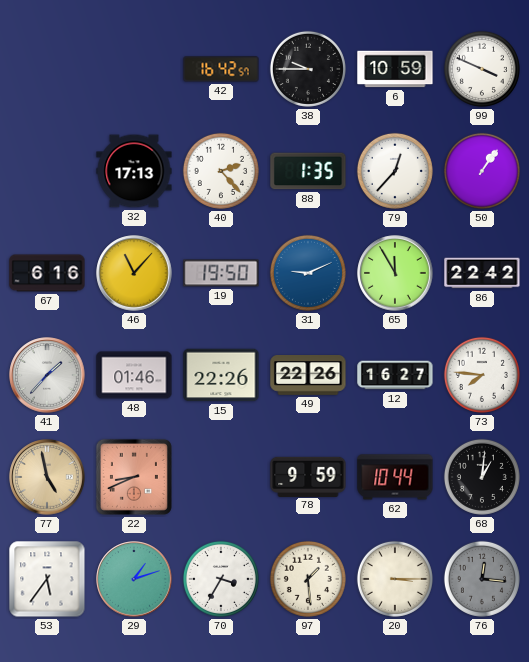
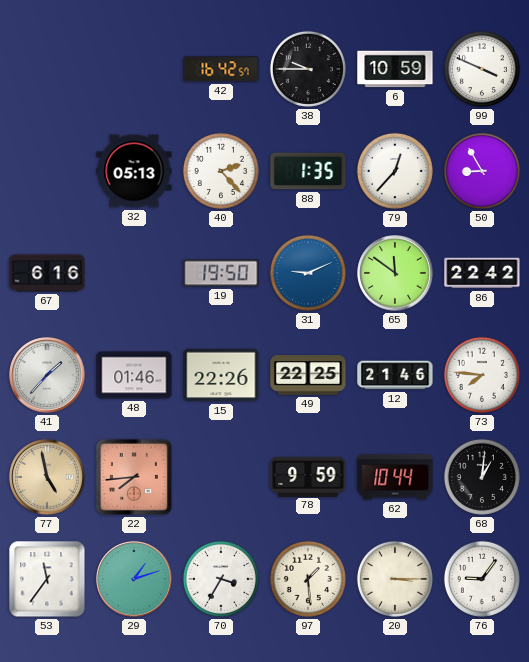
32: 17:13 -> 05:13 (134, 171)
50: 1:06 -> 8:55 (482, 171)
46: 11:07 -> none (134, 273)
65: 11:55 -> 11:51 (395, 273)
49: 22:26 -> 22:25 (308, 375)
12: 16:27 -> 21:46 (395, 375)
22: 8:41 -> 7:44 (134, 477)
53: 5:36 -> 11:36 (47, 579)
76: 12:16 -> 9:06 (482, 579)
76 dial: grey -> white (482, 579)
